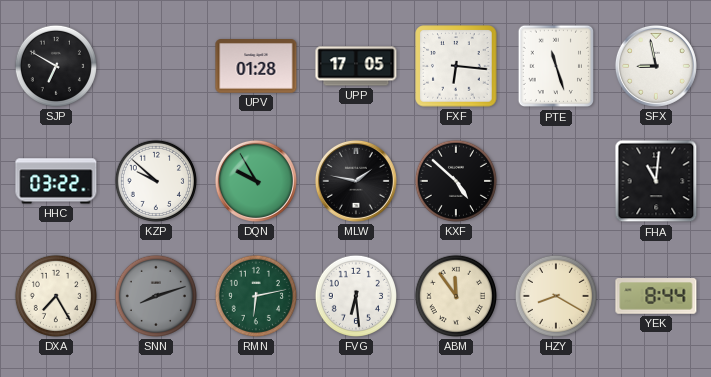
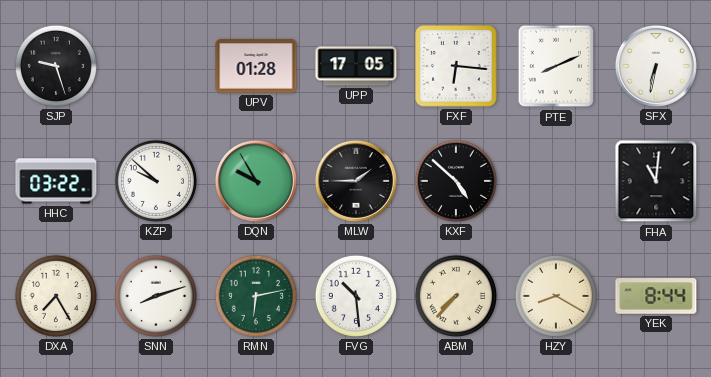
SJP: 6:50 -> 9:27 (56, 66)
PTE: 11:27 -> 8:11 (555, 66)
SFX: 8:58 -> 6:32 (656, 66)
MLW: 1:47 -> 1:45 (356, 181)
SNN dial: grey -> white (156, 296)
FVG: 6:29 -> 10:29 (356, 296)
ABM: 11:54 -> 7:37 (456, 296)
